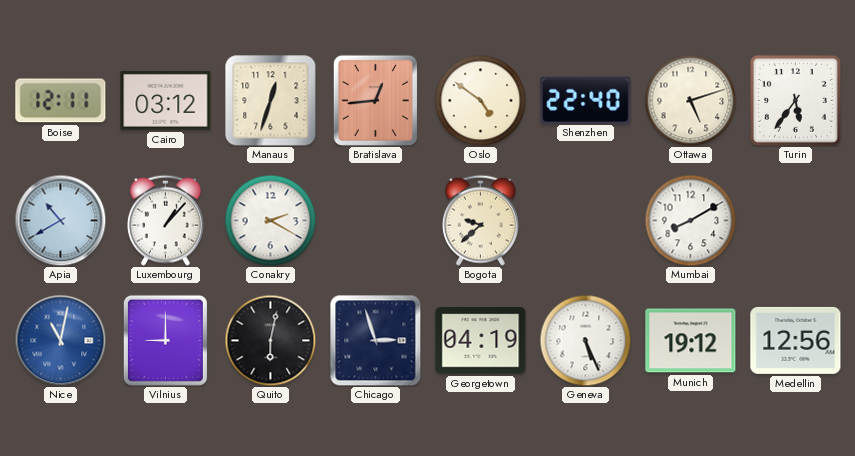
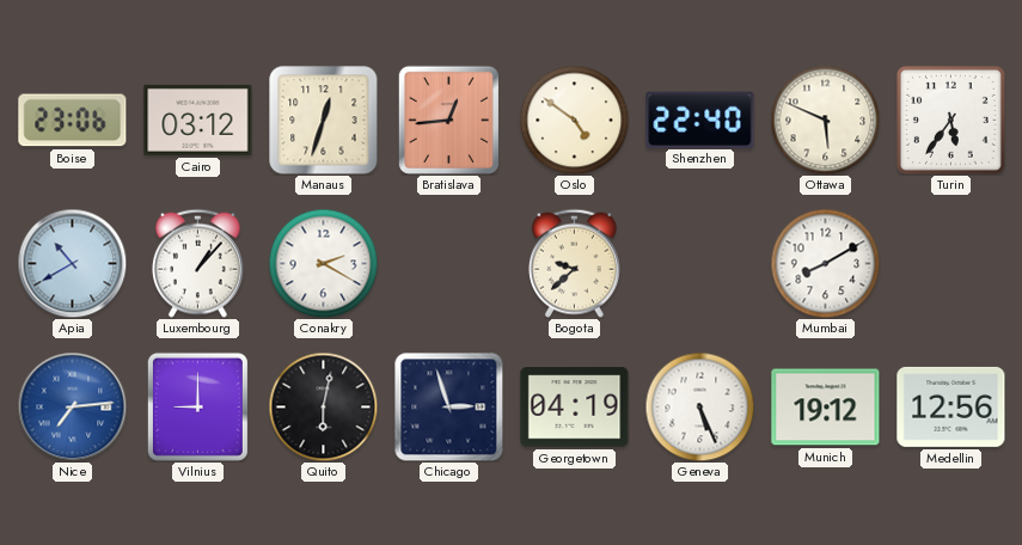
Boise: 12:11 -> 23:06 (73, 121)
Ottawa: 5:12 -> 5:49 (825, 120)
Nice: 11:02 -> 7:14 (72, 406)
